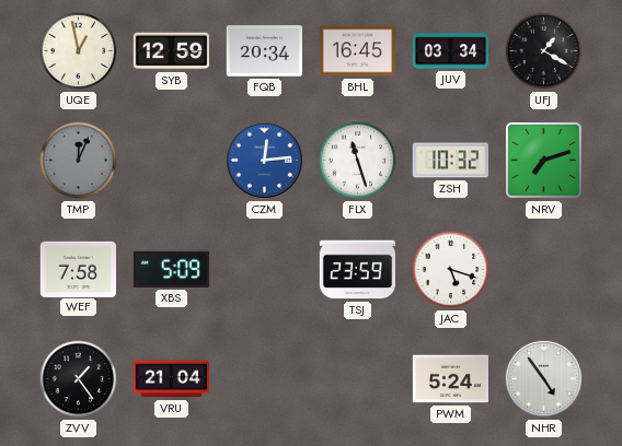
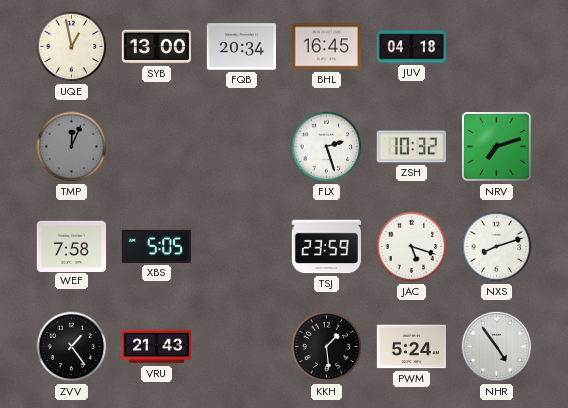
SYB: 12:59 -> 13:00 (156, 47)
JUV: 03:34 -> 04:18 (412, 47)
UFJ: 1:20 -> none (544, 51)
CZM: 12:14 -> none (264, 160)
FLX: 11:27 -> 2:27 (327, 147)
XBS: 5:09 -> 5:05 (156, 246)
NXS: none -> 8:12 (497, 247)
VRU: 21:04 -> 21:43 (156, 347)
KKH: none -> 1:29 (327, 347)
